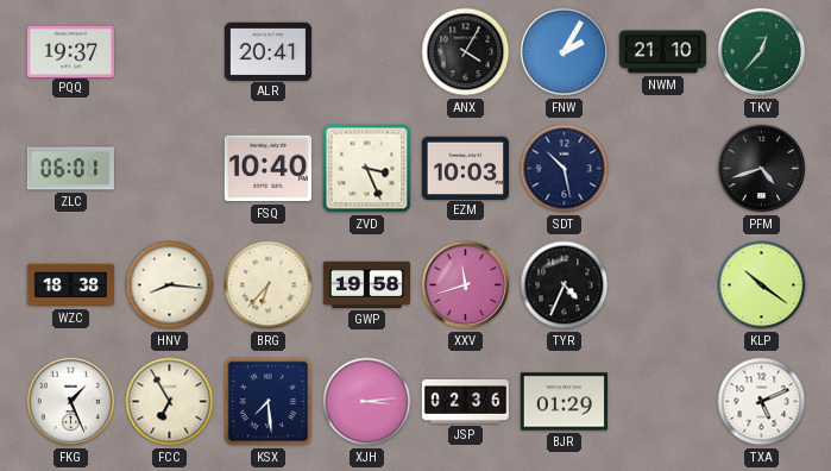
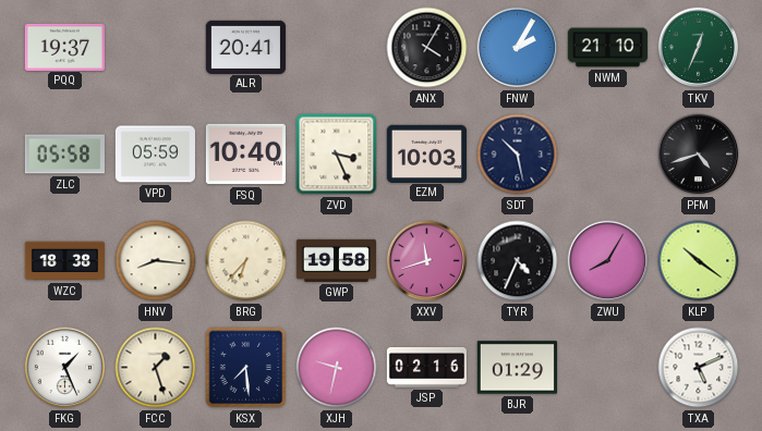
TKV: 12:37 -> 12:34 (699, 48)
ZLC: 06:01 -> 05:58 (64, 155)
VPD: none -> 05:59 (155, 155)
ZWU: none -> 8:05 (608, 261)
FCC: 6:55 -> 1:27 (156, 368)
XJH: 3:14 -> 9:32 (337, 368)
JSP: 02:36 -> 02:16 (426, 367)
